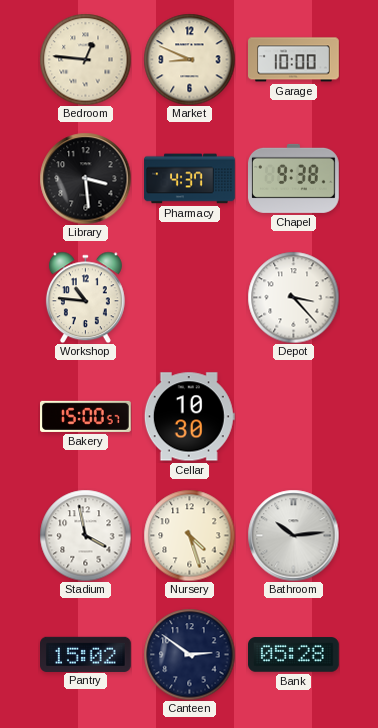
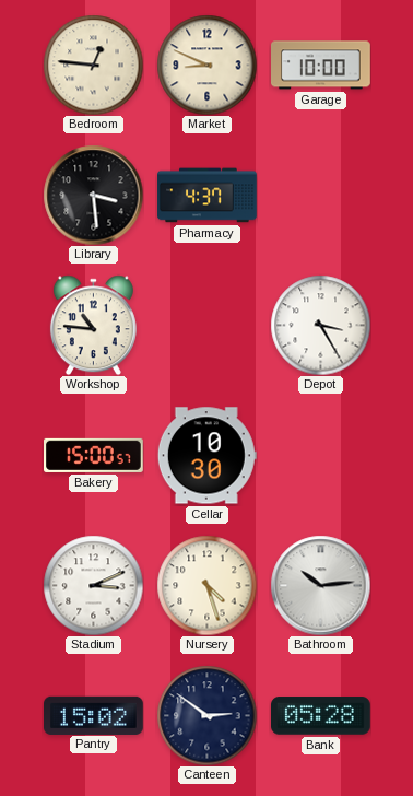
Chapel: 9:38 -> none (294, 178)
Depot: 3:23 -> 3:25 (320, 325)
Stadium: 3:58 -> 3:11 (93, 585)
